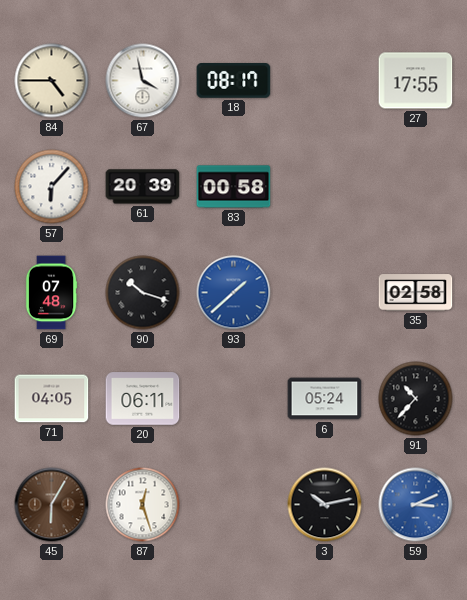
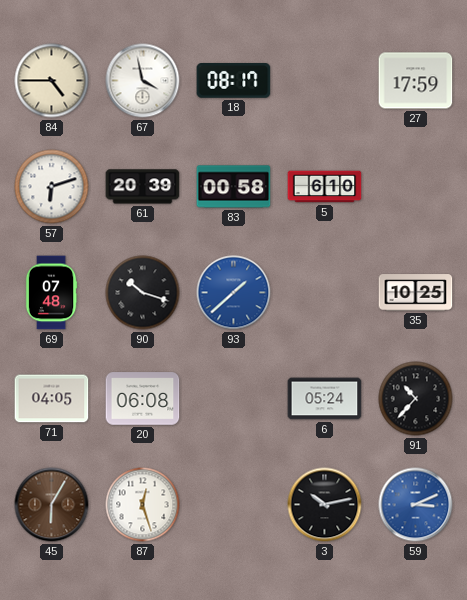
27: 17:55 -> 17:59 (416, 81)
57: 6:07 -> 6:12 (52, 187)
5: none -> 6:10 (325, 187)
35: 02:58 -> 10:25 (416, 293)
20: 06:11 -> 06:08 (143, 399)
